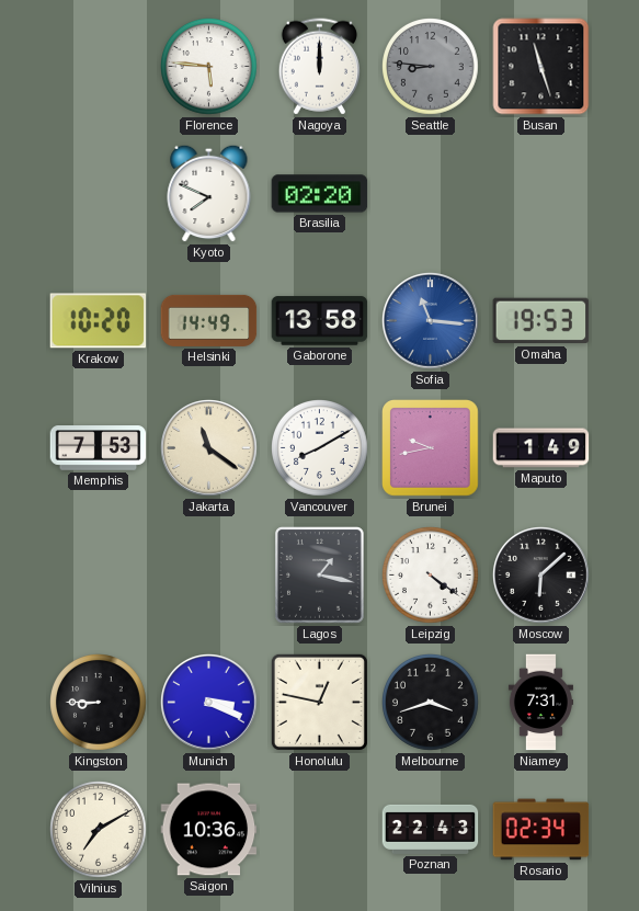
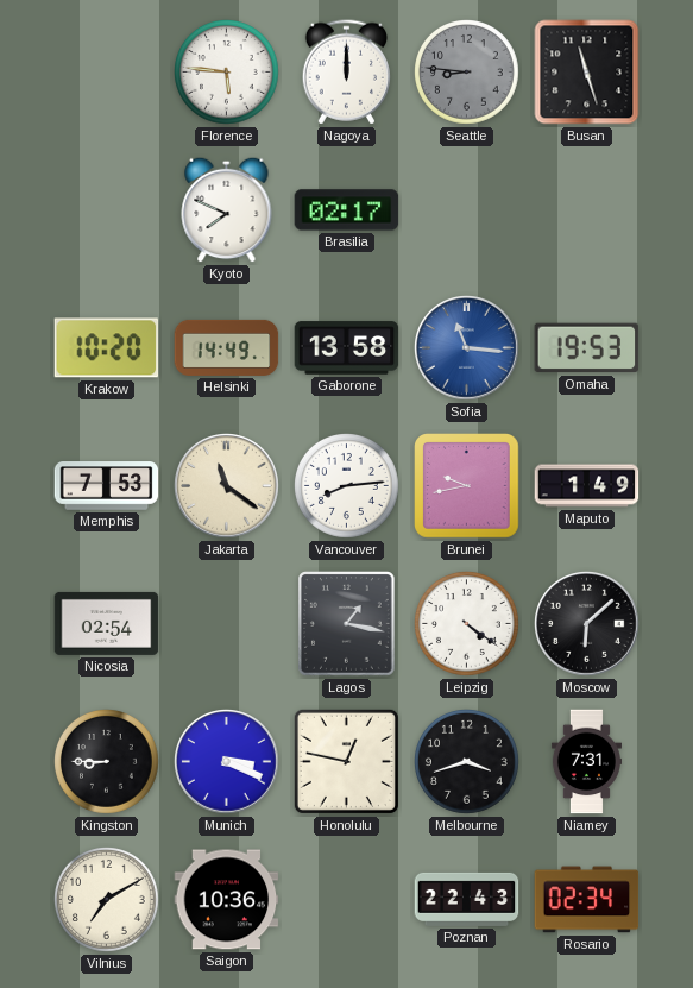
Brasilia: 02:20 -> 02:17 (347, 210)
Vancouver: 8:10 -> 8:14 (347, 486)
Nicosia: none -> 02:54 (107, 623)
